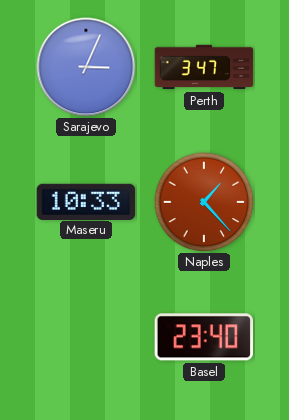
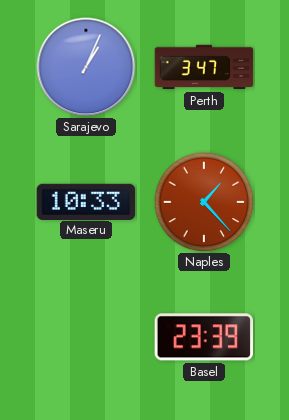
Sarajevo: 3:04 -> 1:04 (86, 67)
Basel: 23:40 -> 23:39 (204, 337)
